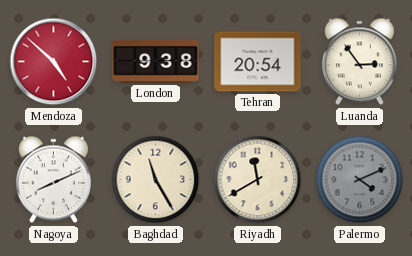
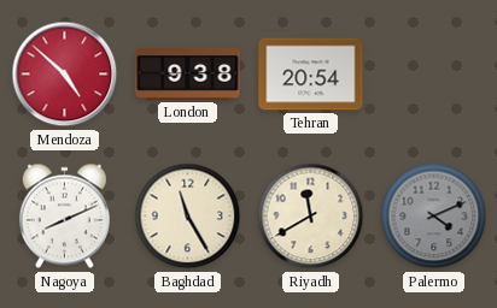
Luanda: 2:54 -> none (359, 62)
